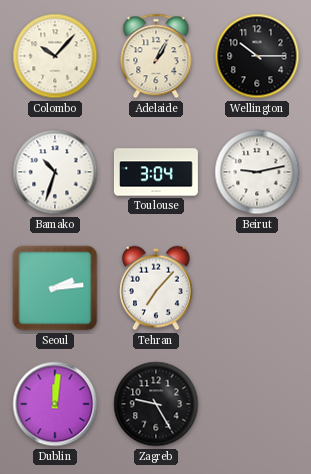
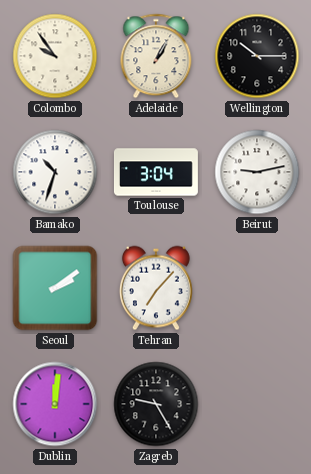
Colombo: 10:07 -> 9:54 (55, 56)
Seoul: 2:14 -> 2:09 (55, 288)
